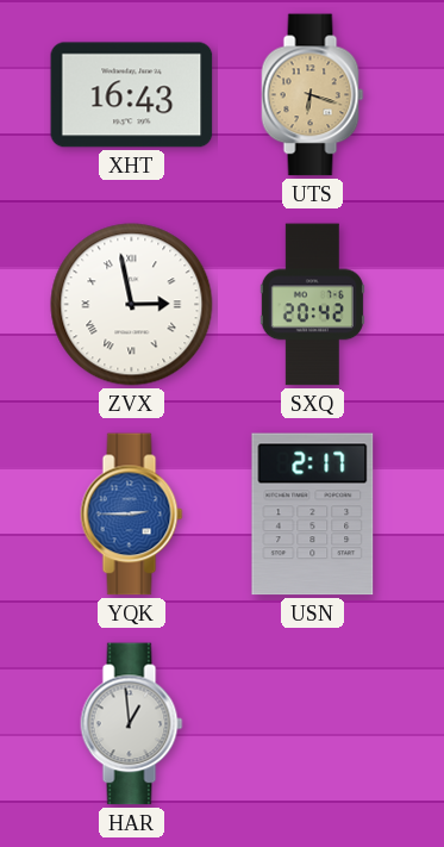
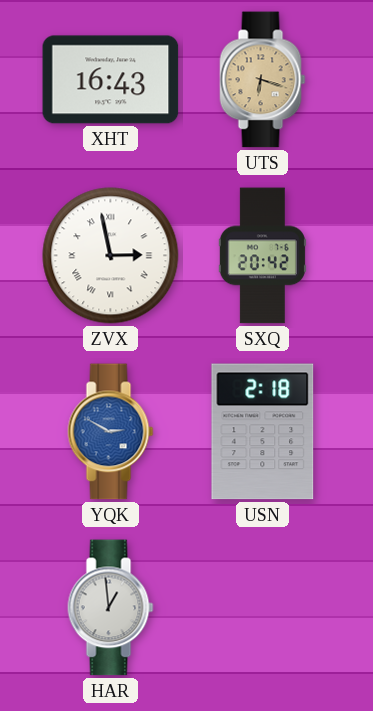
YQK: 2:45 -> 2:50 (111, 432)
USN: 2:17 -> 2:18 (263, 432)
